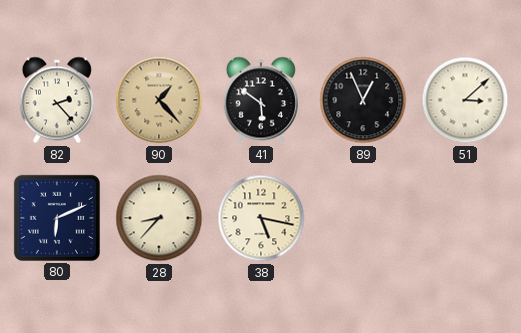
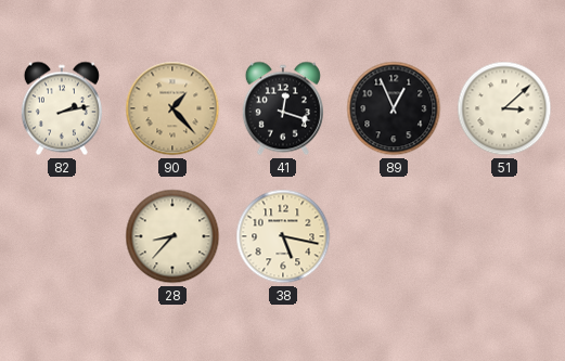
82: 2:23 -> 2:13 (62, 108)
41: 5:51 -> 12:18 (283, 108)
80: 6:11 -> none (57, 218)
